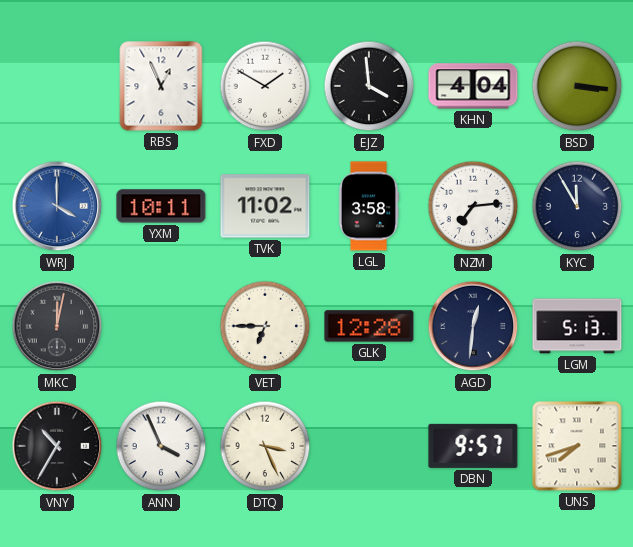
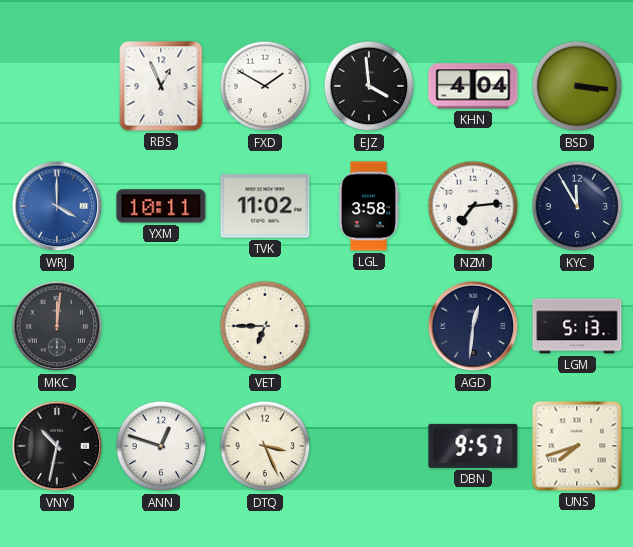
MKC: 12:02 -> 12:01 (57, 326)
GLK: 12:28 -> none (369, 326)
VNY: 10:35 -> 10:32 (57, 446)
ANN: 3:56 -> 12:48 (161, 446)
